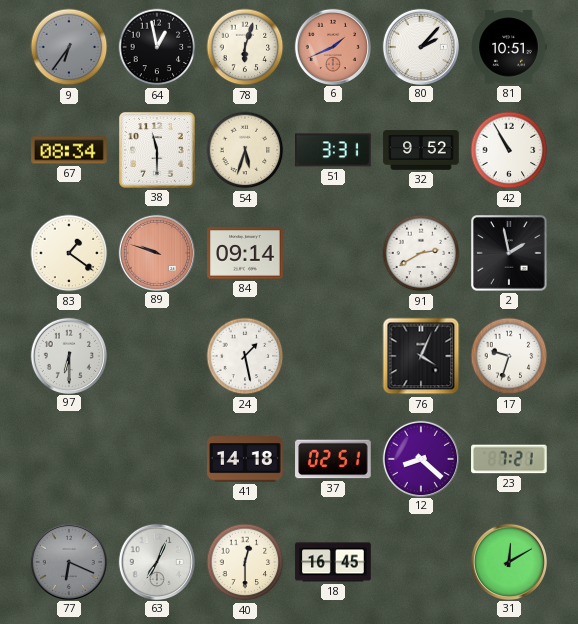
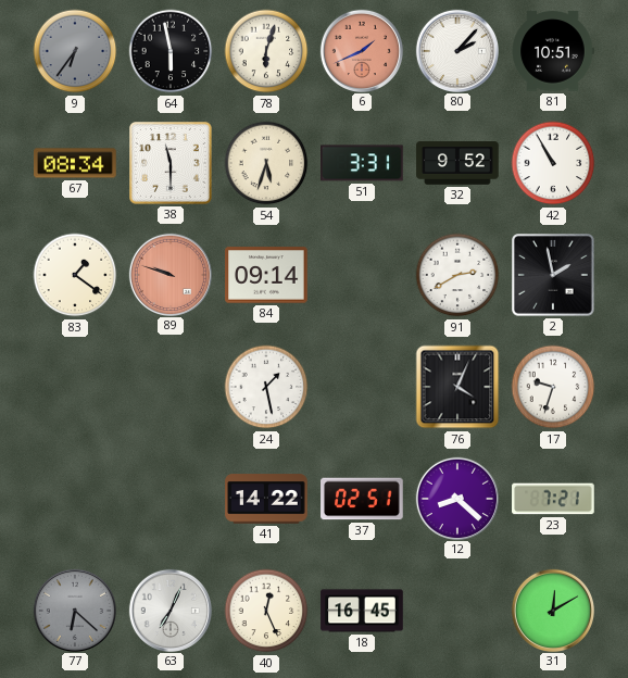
64: 12:58 -> 5:58 (171, 51)
97: 6:30 -> none (68, 355)
41: 14:18 -> 14:22 (266, 499)
77: 6:19 -> 6:22 (74, 610)
40: 12:30 -> 12:26 (266, 611)
